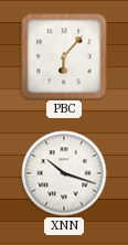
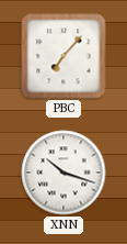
PBC: 6:07 -> 7:07 (63, 56)
